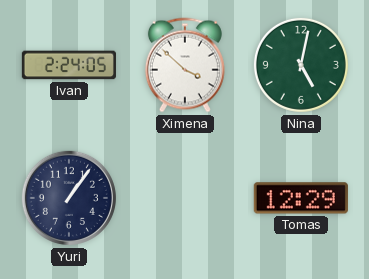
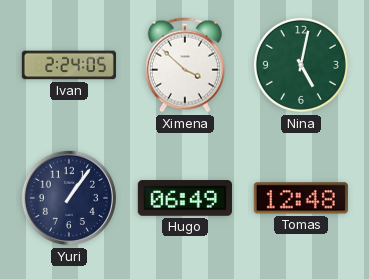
Hugo: none -> 06:49 (185, 198)
Tomas: 12:29 -> 12:48 (301, 198)
